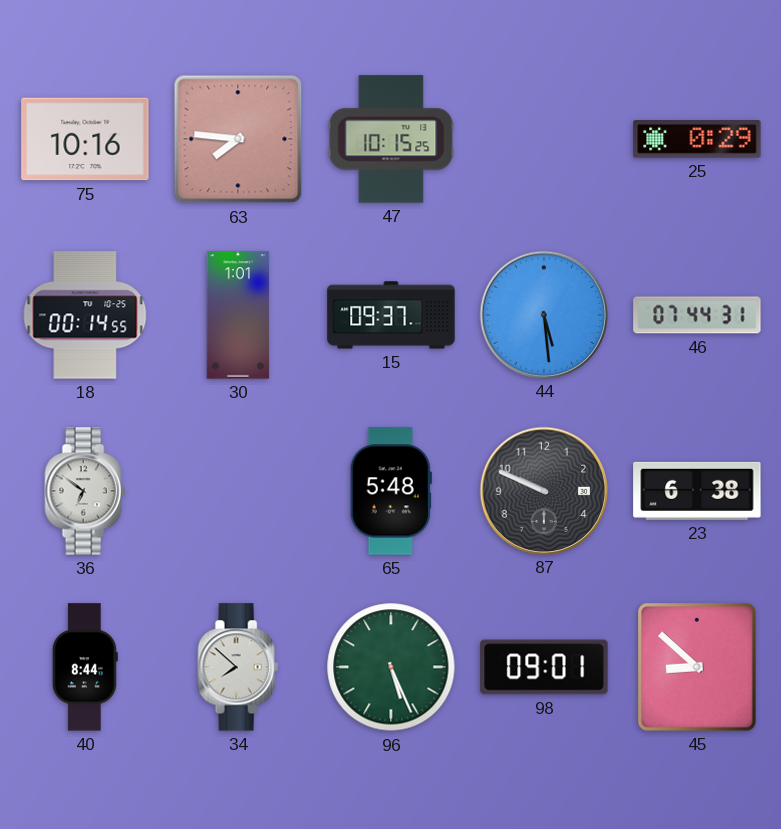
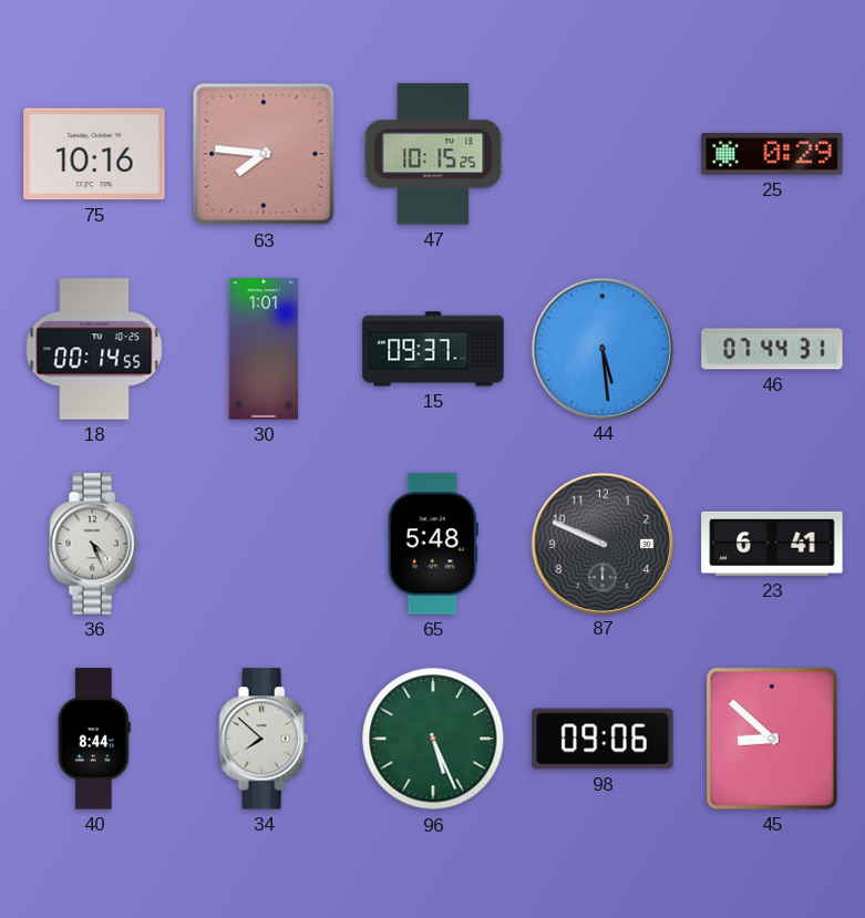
36: 6:51 -> 4:26 (94, 544)
23: 6:38 -> 6:41 (772, 544)
98: 09:01 -> 09:06 (603, 739)
